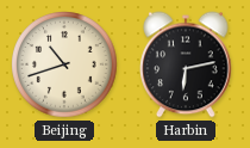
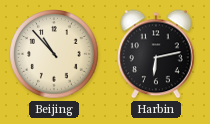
Beijing: 10:42 -> 10:53 (54, 54)
